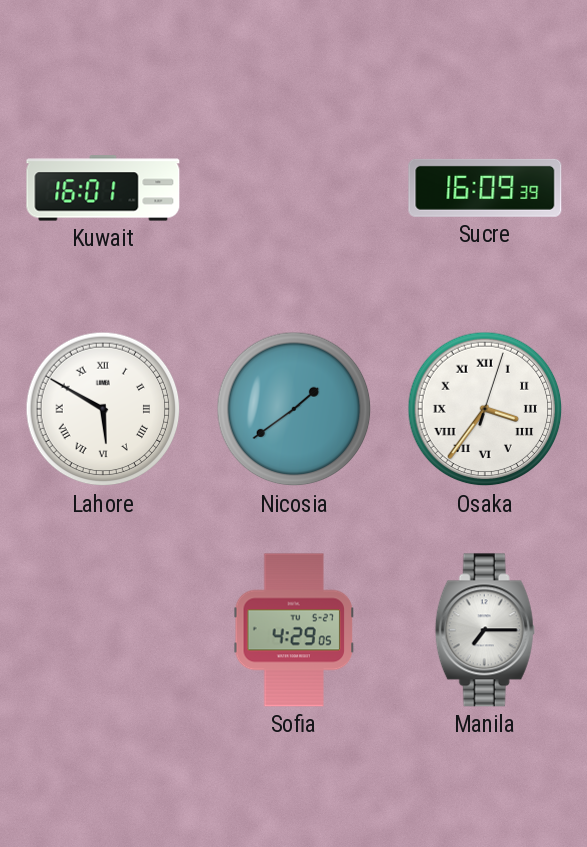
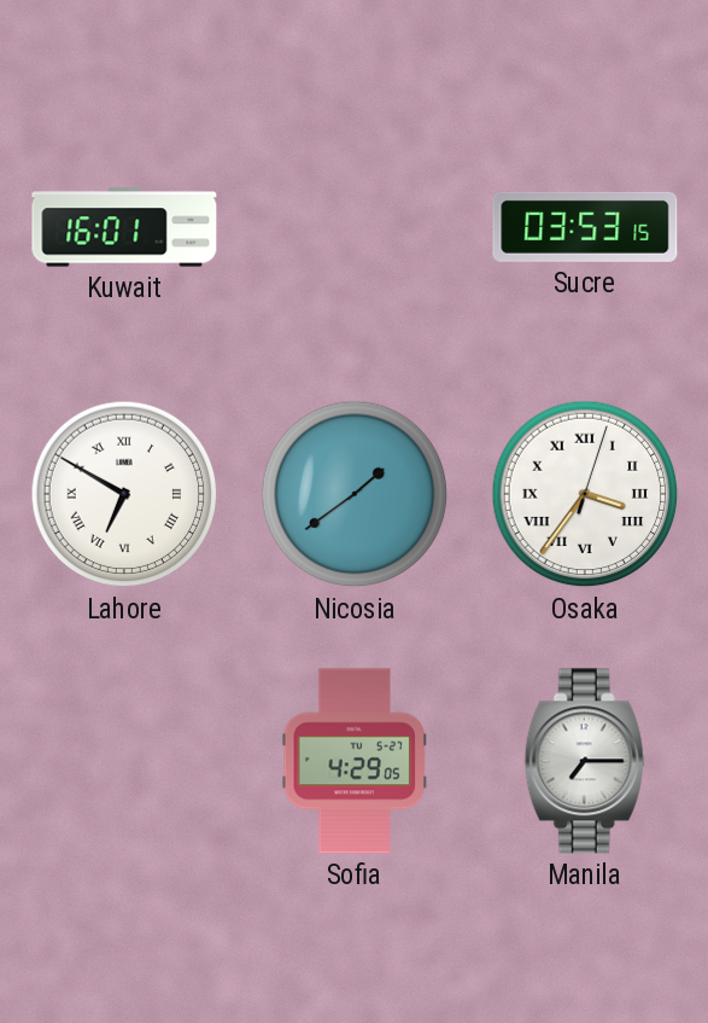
Sucre: 16:09 -> 03:53 (585, 227)
Lahore: 5:50 -> 6:50 (124, 494)
